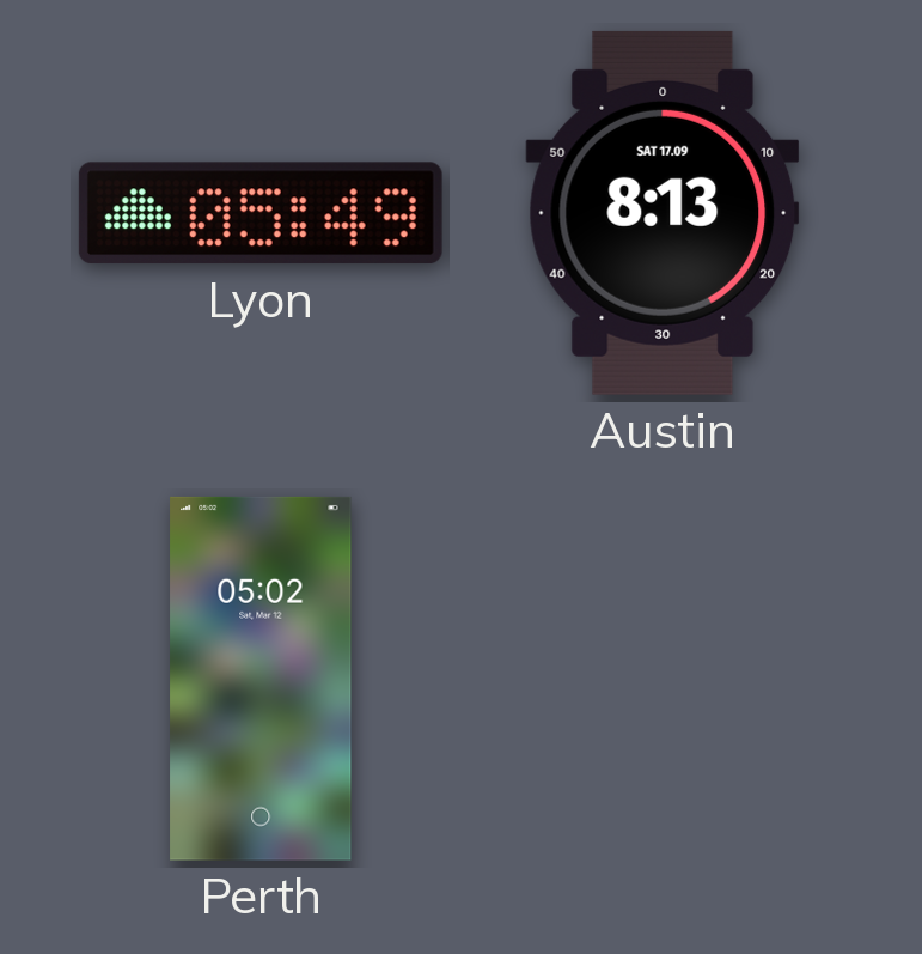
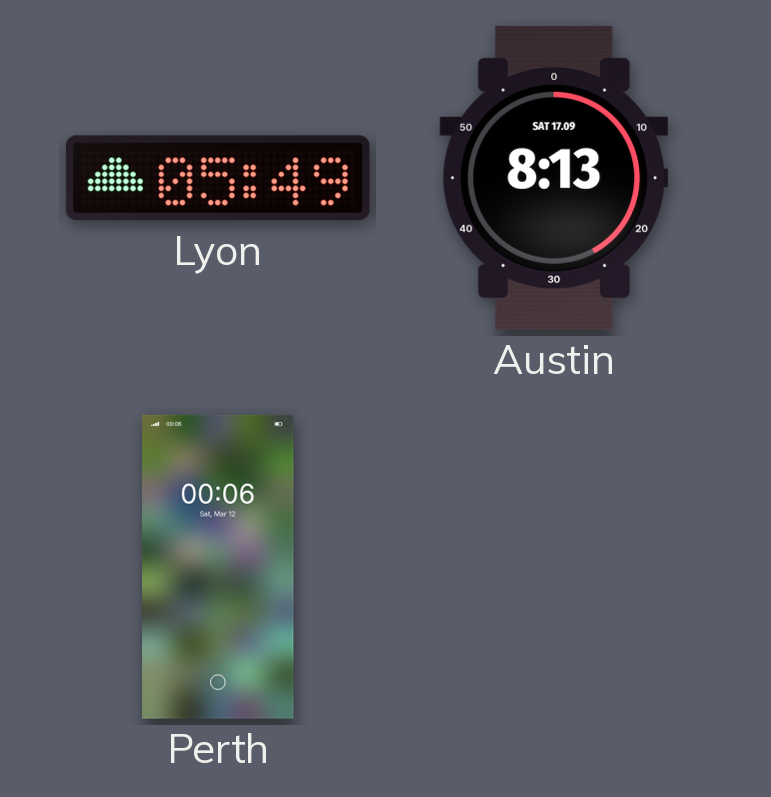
Perth: 05:02 -> 00:06 (218, 567)
